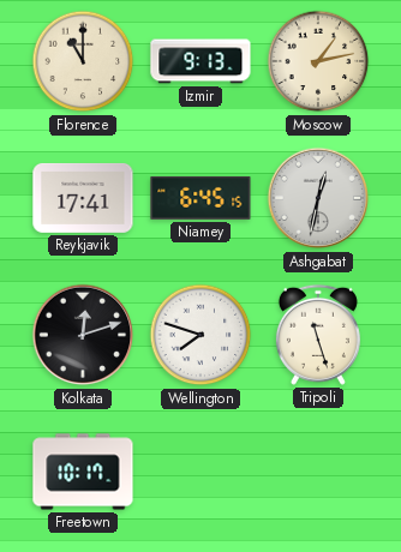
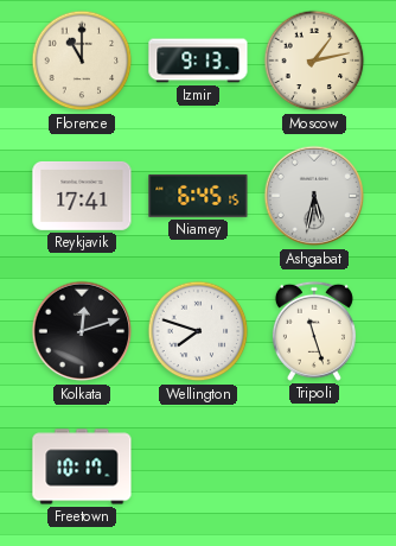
Ashgabat: 12:32 -> 5:32 (314, 196)
